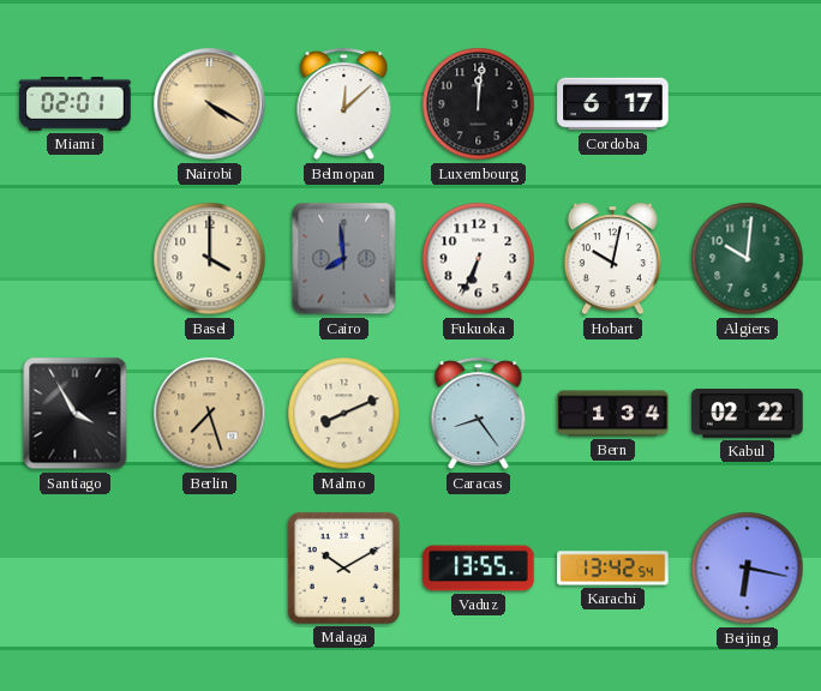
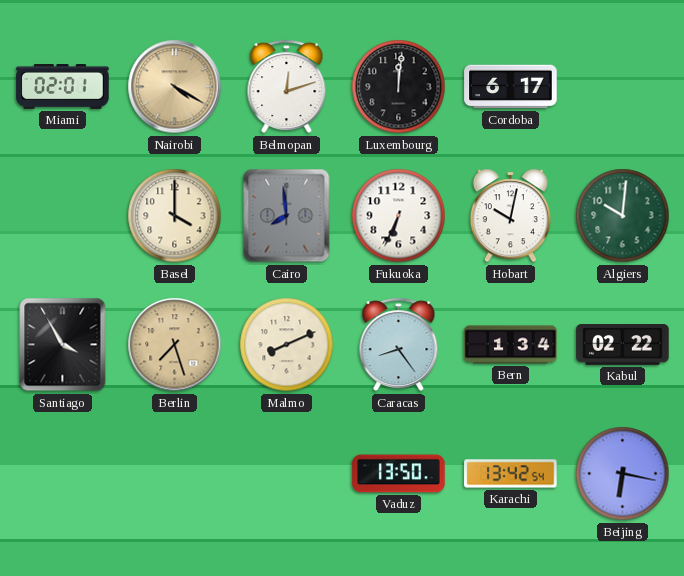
Belmopan: 12:08 -> 12:12 (287, 87)
Malaga: 10:10 -> none (343, 567)
Vaduz: 13:55 -> 13:50 (399, 474)
